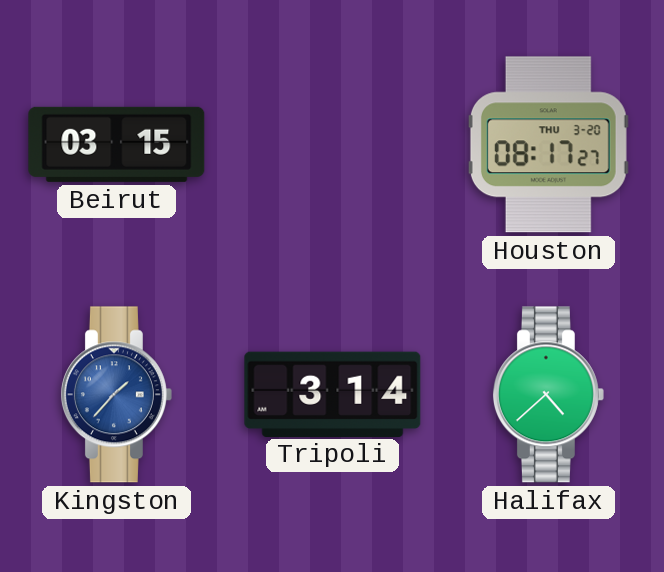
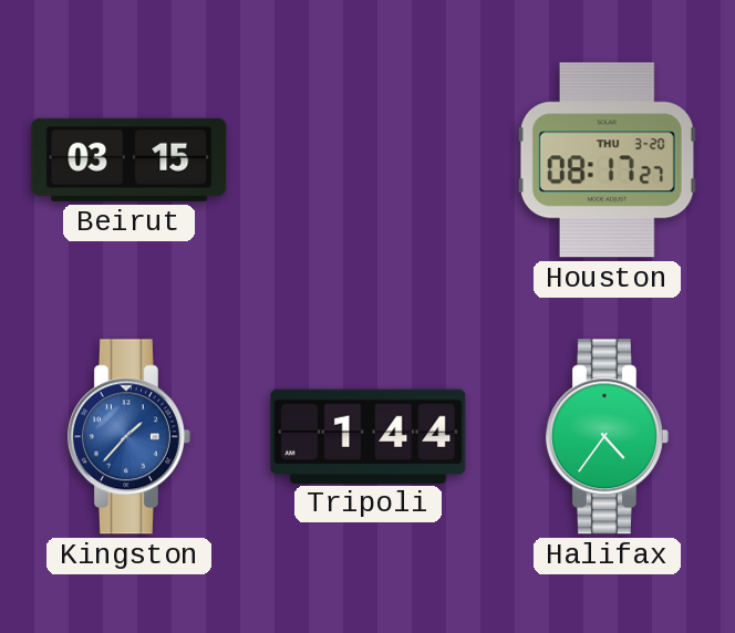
Tripoli: 3:14 -> 1:44 (369, 436)
Halifax: 4:38 -> 4:36 (607, 437)
